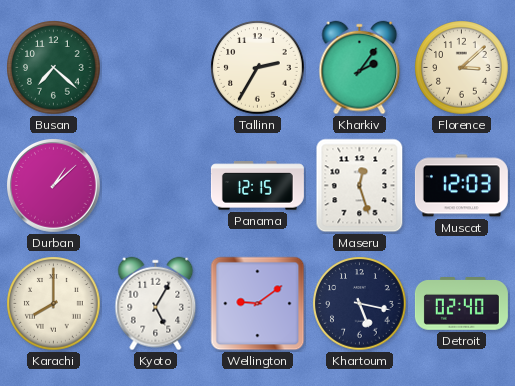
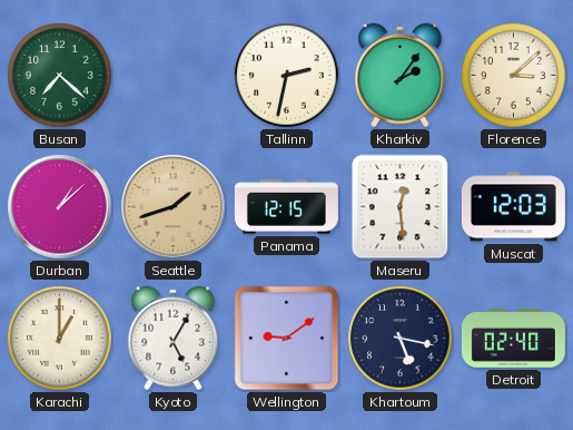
Tallinn: 2:35 -> 2:32 (287, 76)
Seattle: none -> 1:42 (174, 207)
Maseru: 12:27 -> 12:29 (401, 207)
Karachi: 8:00 -> 1:00 (60, 339)
